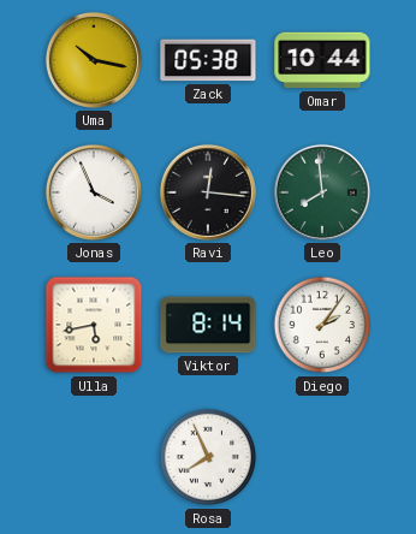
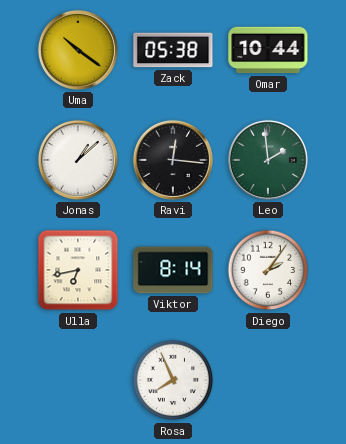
Uma: 10:17 -> 10:21 (78, 50)
Jonas: 3:56 -> 1:08 (78, 160)
Leo: 7:59 -> 1:59 (268, 160)
Ulla: 5:43 -> 6:43 (78, 270)
